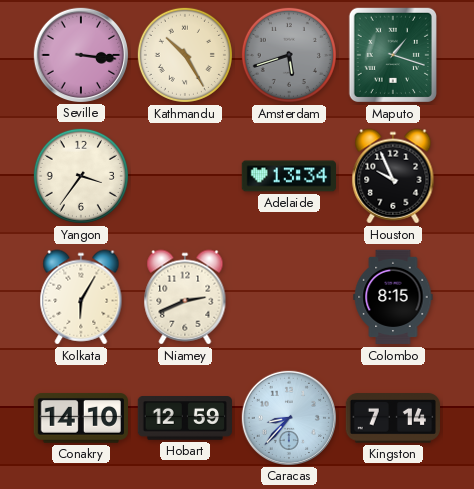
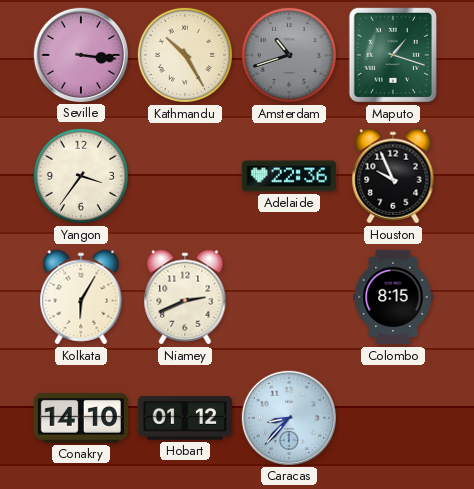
Amsterdam: 5:42 -> 10:42 (289, 55)
Adelaide: 13:34 -> 22:36 (289, 176)
Hobart: 12:59 -> 01:12 (184, 418)
Kingston: 7:14 -> none (392, 418)
